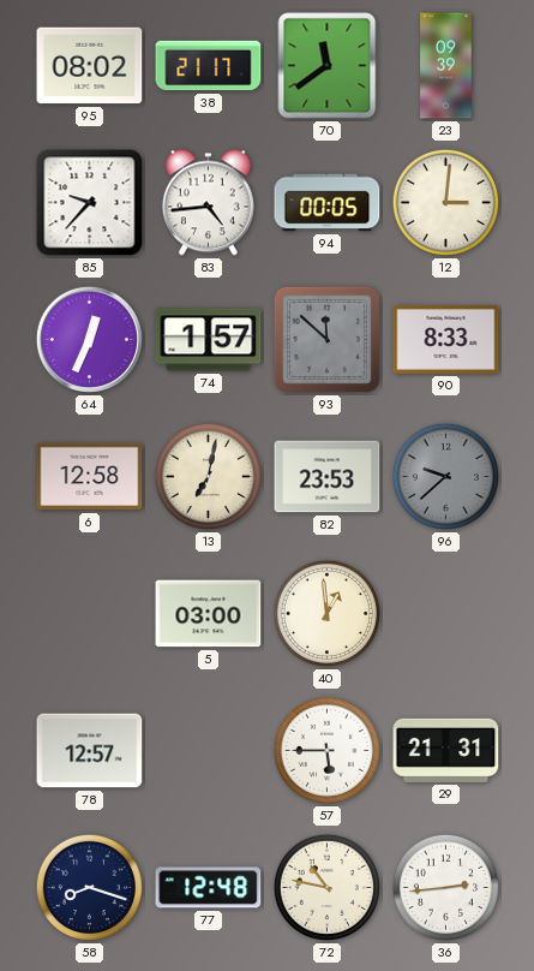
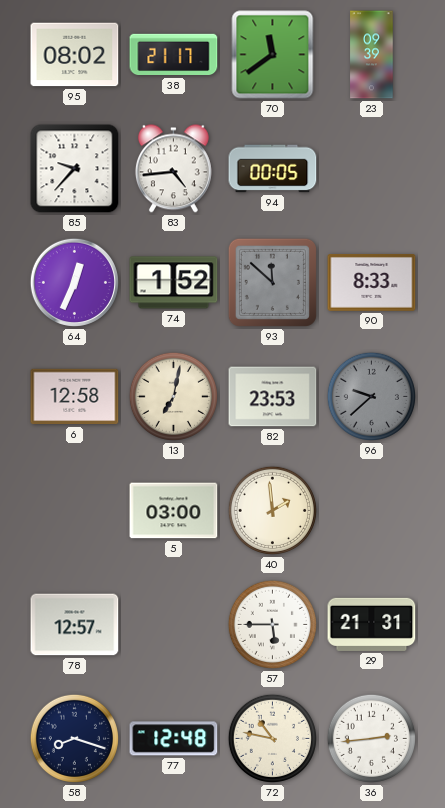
12: 3:01 -> none (445, 202)
74: 1:57 -> 1:52 (174, 283)
40: 12:59 -> 1:59 (272, 510)
